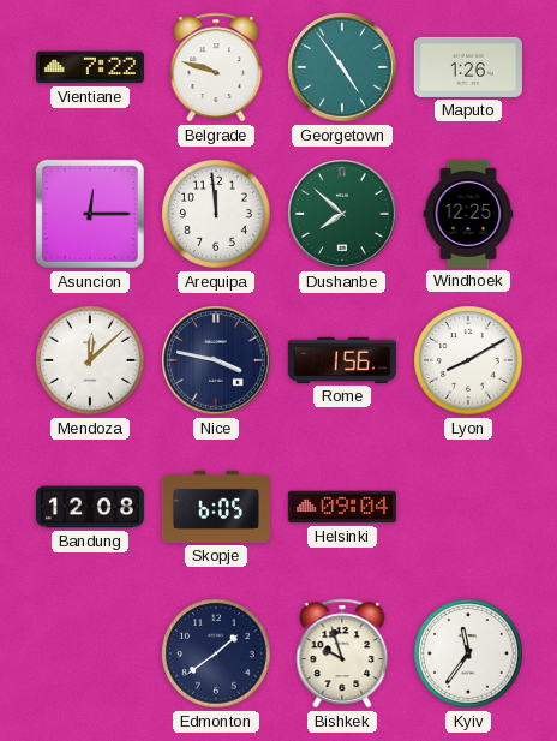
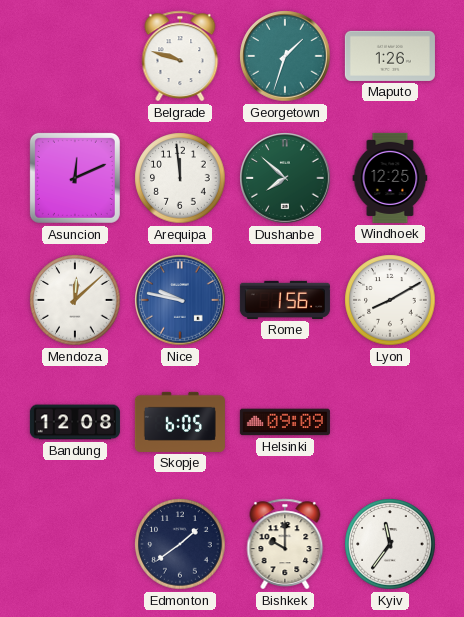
Vientiane: 7:22 -> none (90, 67)
Georgetown: 4:54 -> 1:33 (285, 56)
Asuncion: 12:15 -> 12:11 (75, 178)
Nice: 3:47 -> 9:47 (180, 300)
Nice dial: navy -> blue (180, 300)
Helsinki: 09:04 -> 09:09 (285, 422)
Bishkek: 9:57 -> 10:00 (285, 544)
